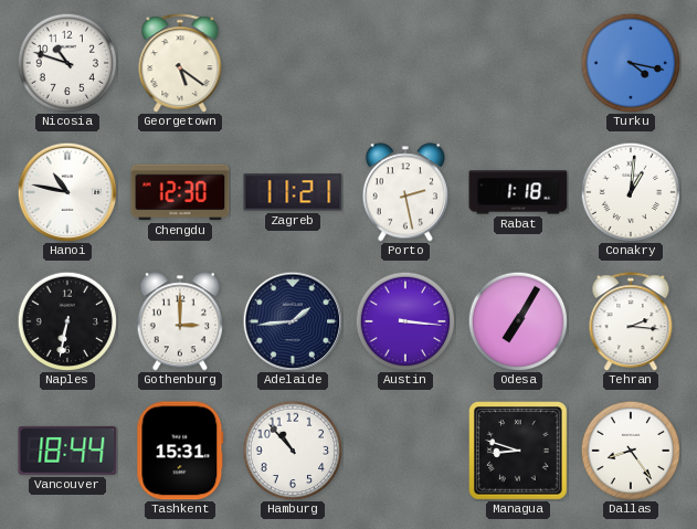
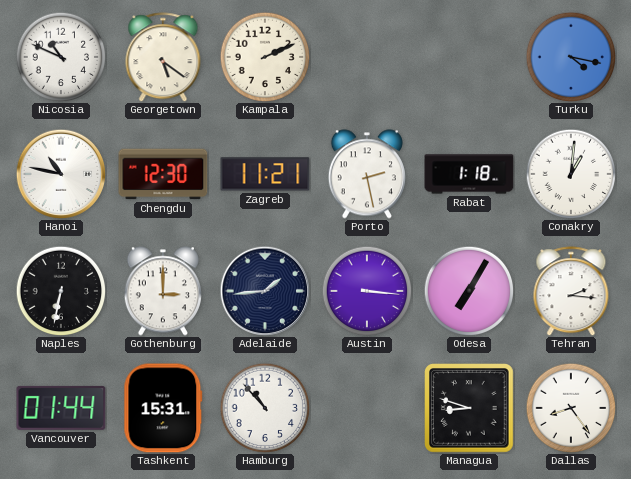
Nicosia: 10:48 -> 10:49 (61, 57)
Kampala: none -> 2:11 (265, 57)
Vancouver: 18:44 -> 01:44 (61, 408)
